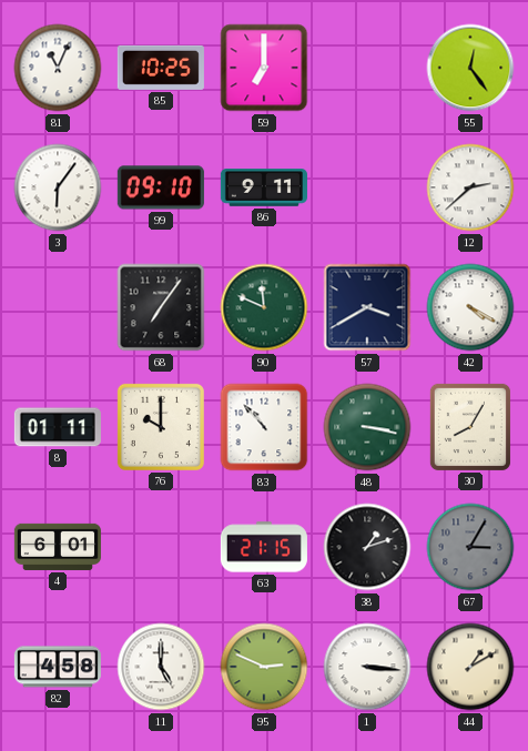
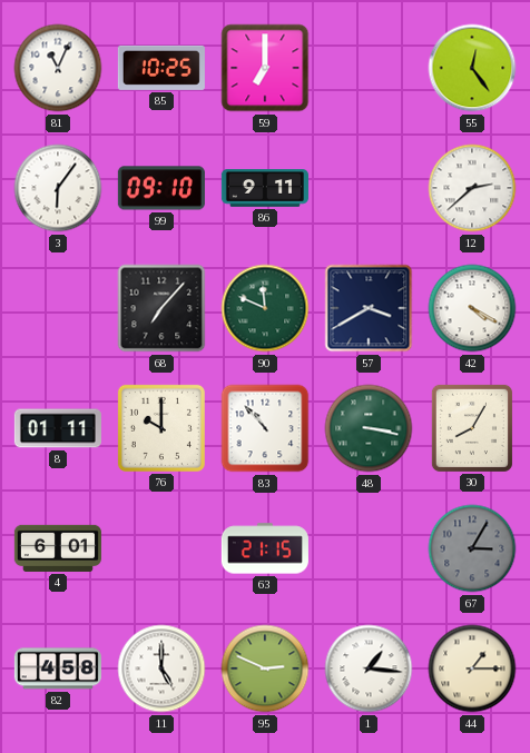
68: 7:06 -> 7:07 (161, 308)
38: 1:12 -> none (367, 547)
1: 3:16 -> 1:16 (369, 668)
44: 1:10 -> 1:15 (472, 668)
